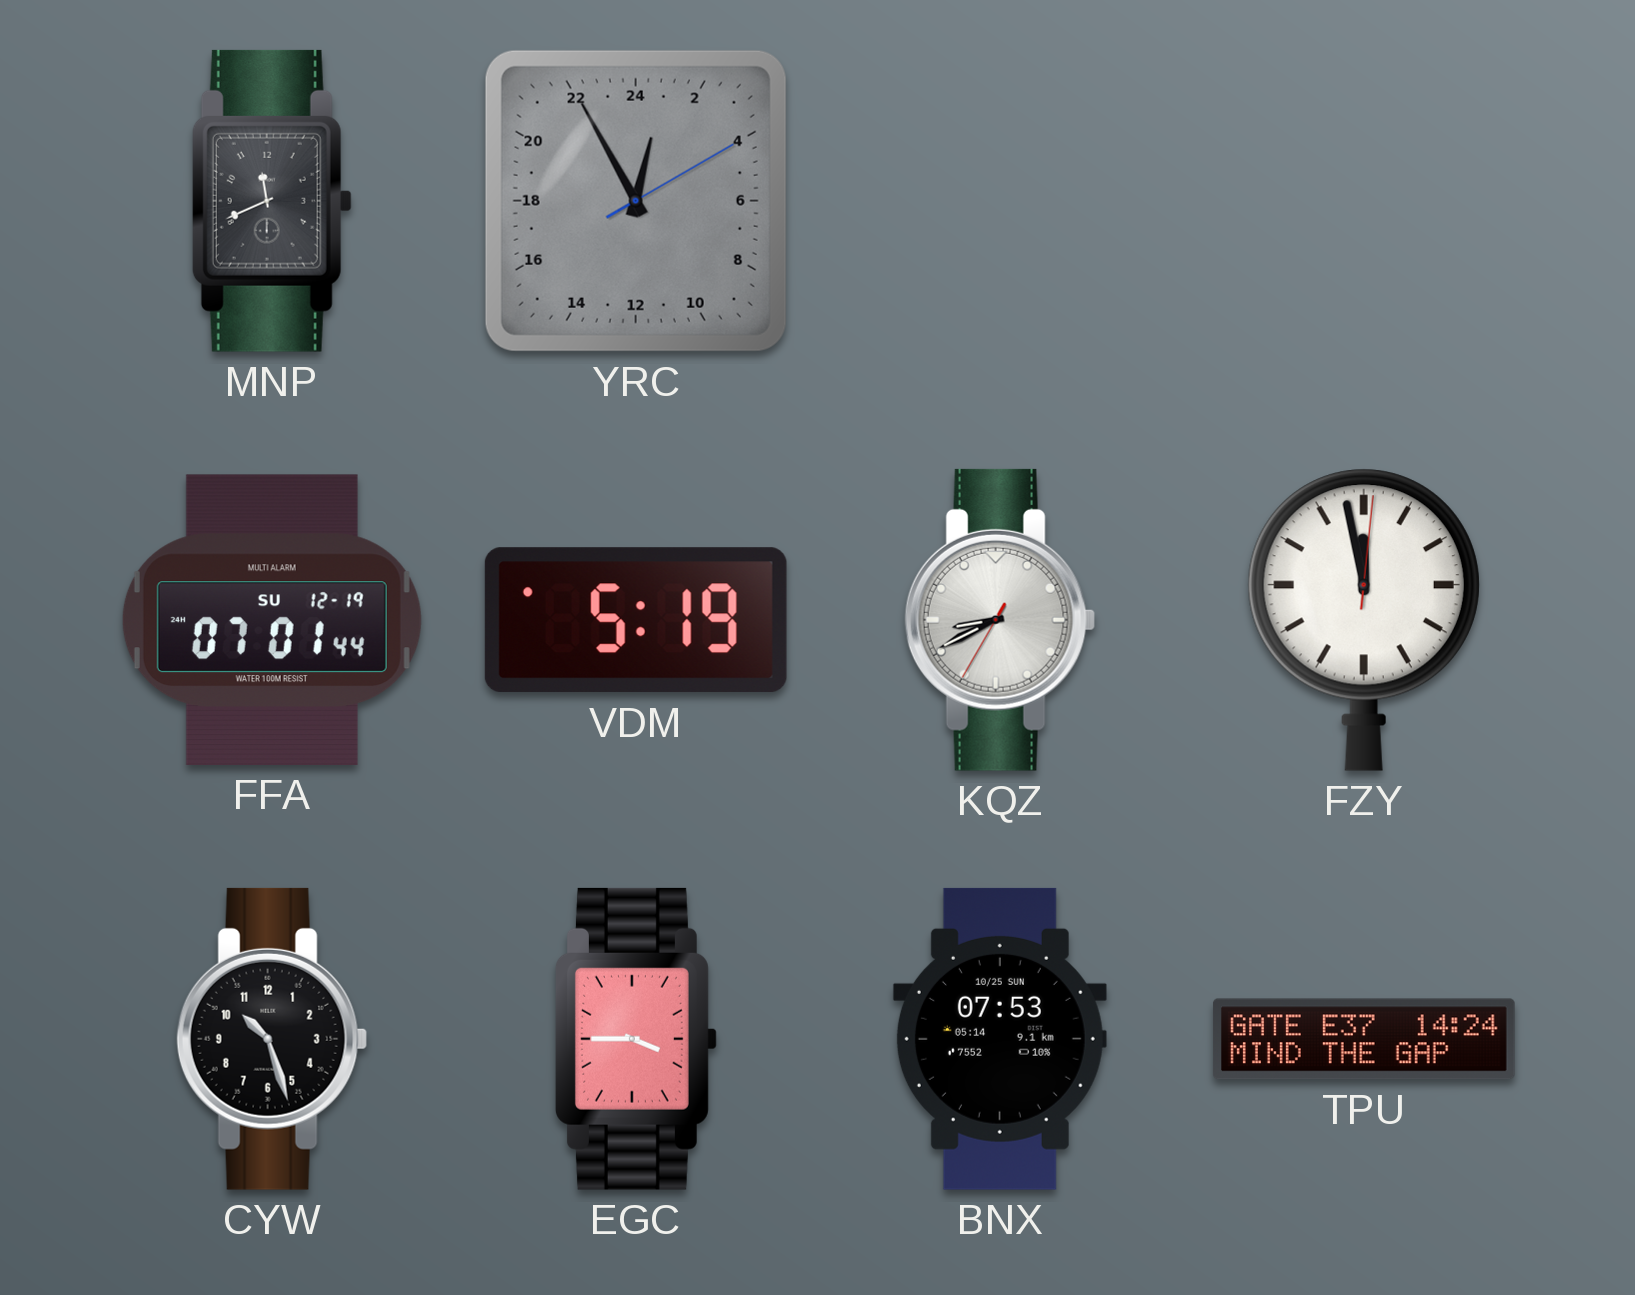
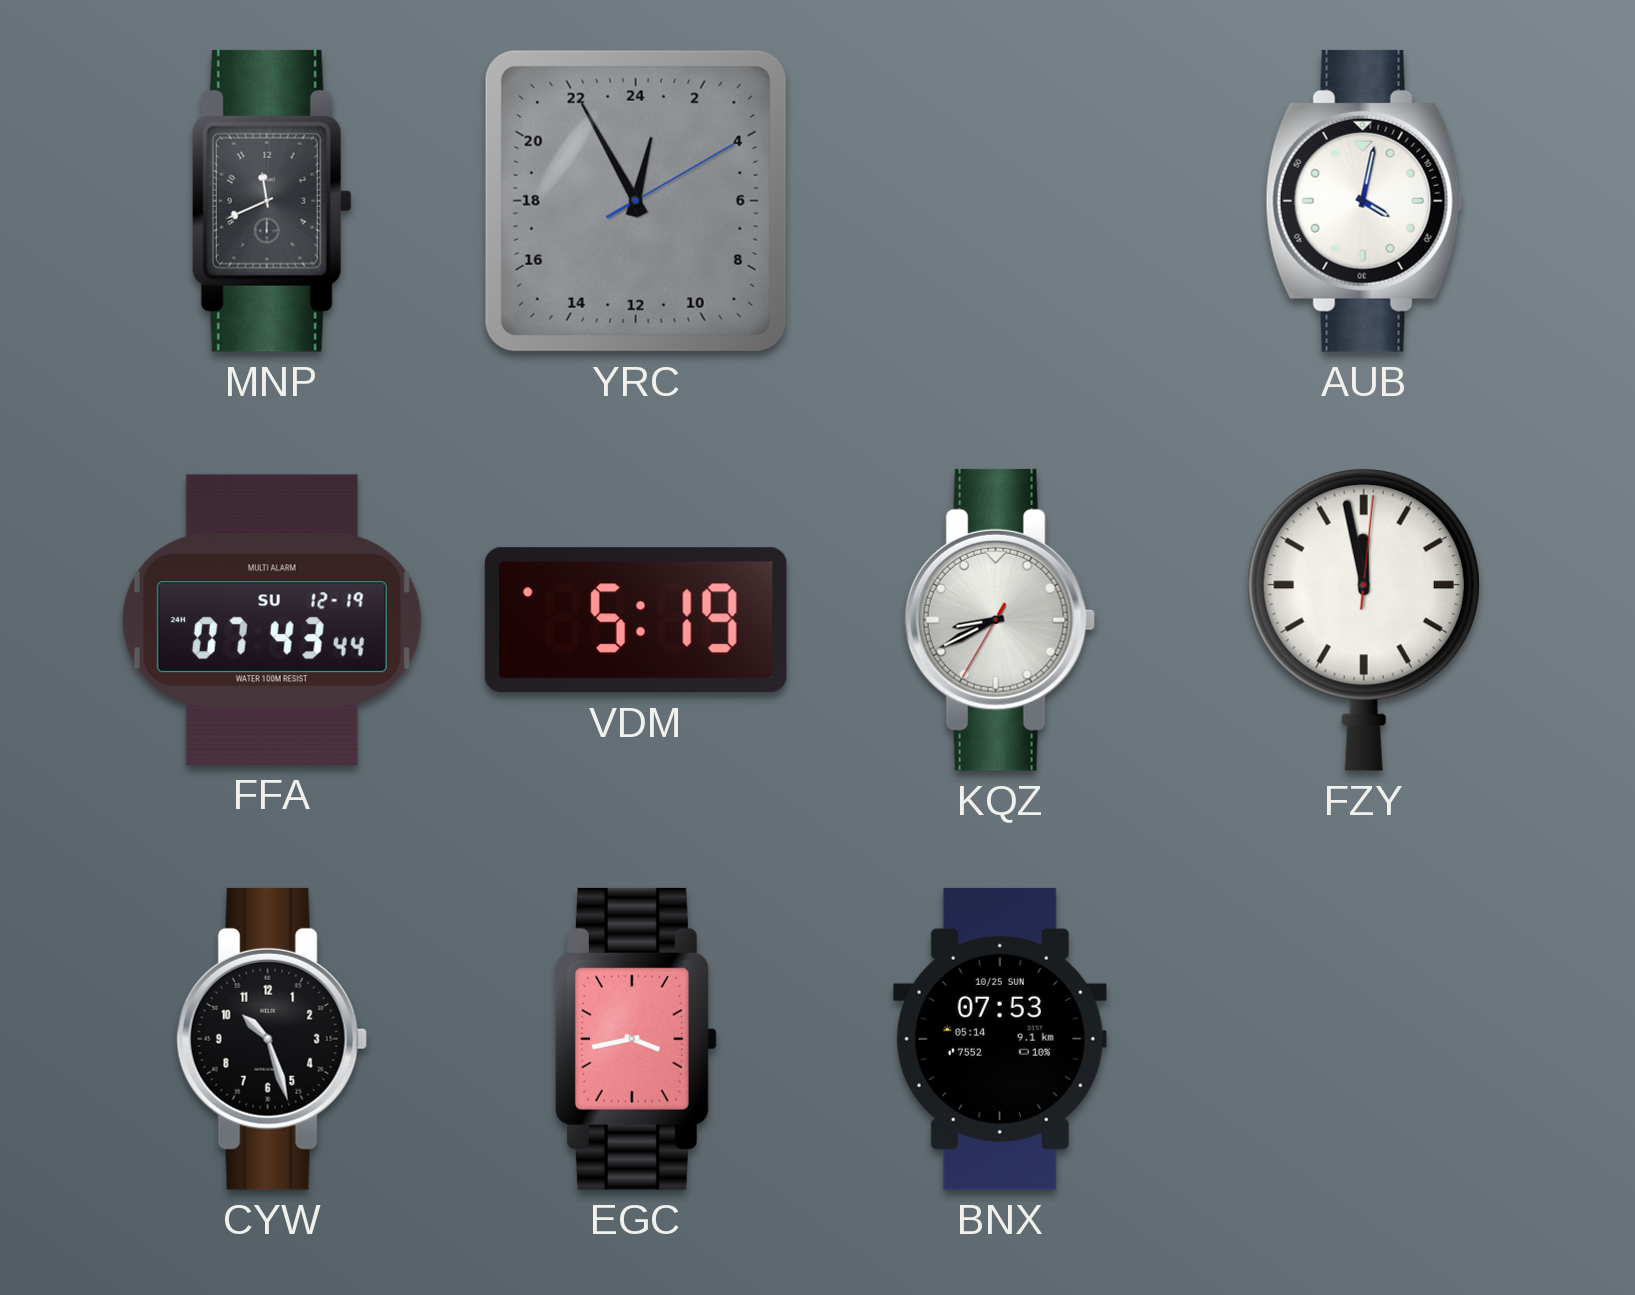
AUB: none -> 4:02 (1364, 201)
FFA: 07:01 -> 07:43 (272, 620)
EGC: 3:45 -> 3:43 (636, 1039)
TPU: 14:24 -> none (1364, 1039)
